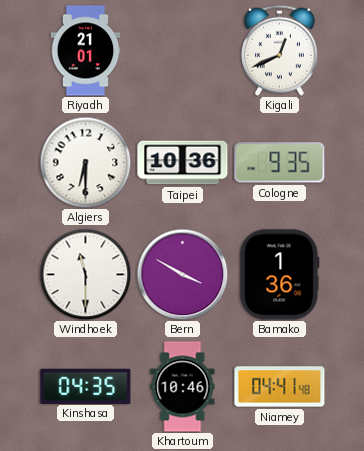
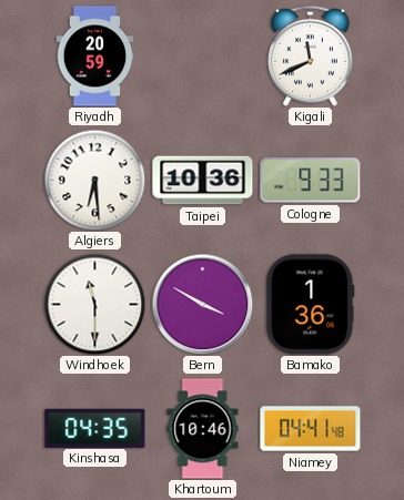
Riyadh: 21:01 -> 20:59 (95, 57)
Kigali: 12:41 -> 11:41 (311, 55)
Algiers: 6:30 -> 6:29 (94, 180)
Cologne: 9:35 -> 9:33 (311, 181)
